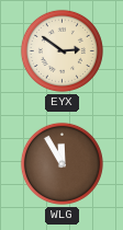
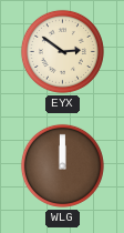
WLG: 11:55 -> 12:00 (62, 165)
